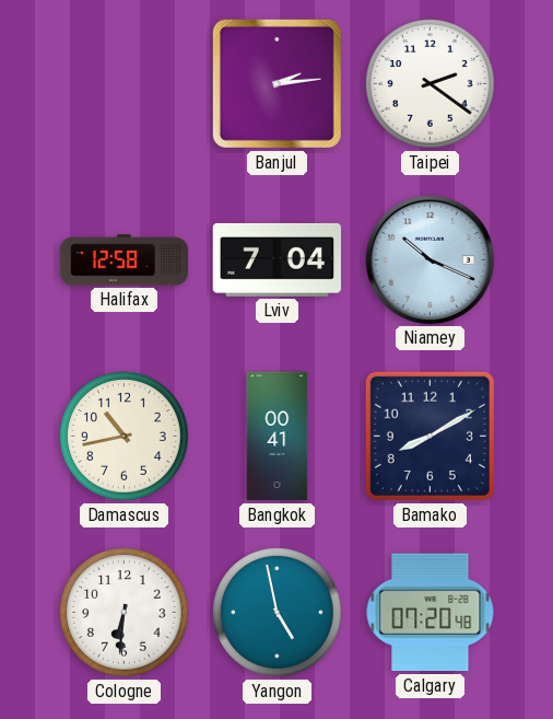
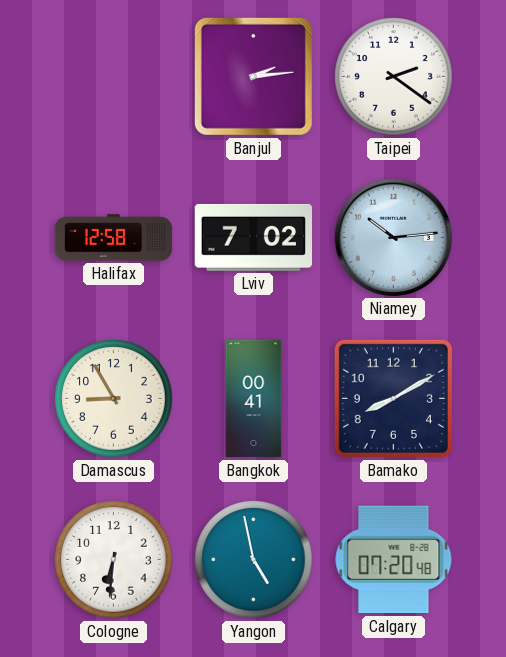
Lviv: 7:04 -> 7:02 (254, 237)
Niamey: 10:19 -> 10:14 (393, 237)
Damascus: 10:43 -> 8:55 (114, 399)
